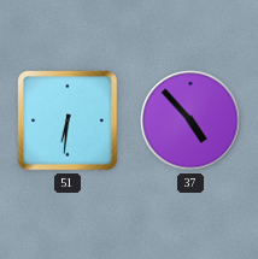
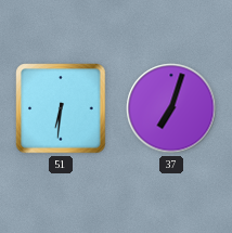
37: 4:53 -> 7:03 (171, 108)
